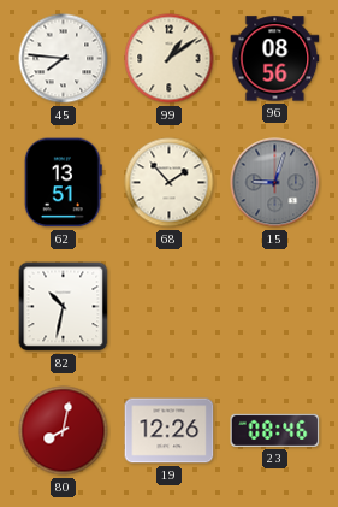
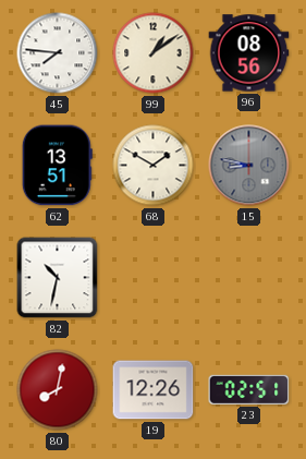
68: 1:53 -> 1:50 (154, 166)
15: 9:03 -> 8:47 (249, 166)
23: 08:46 -> 02:51 (249, 389)
